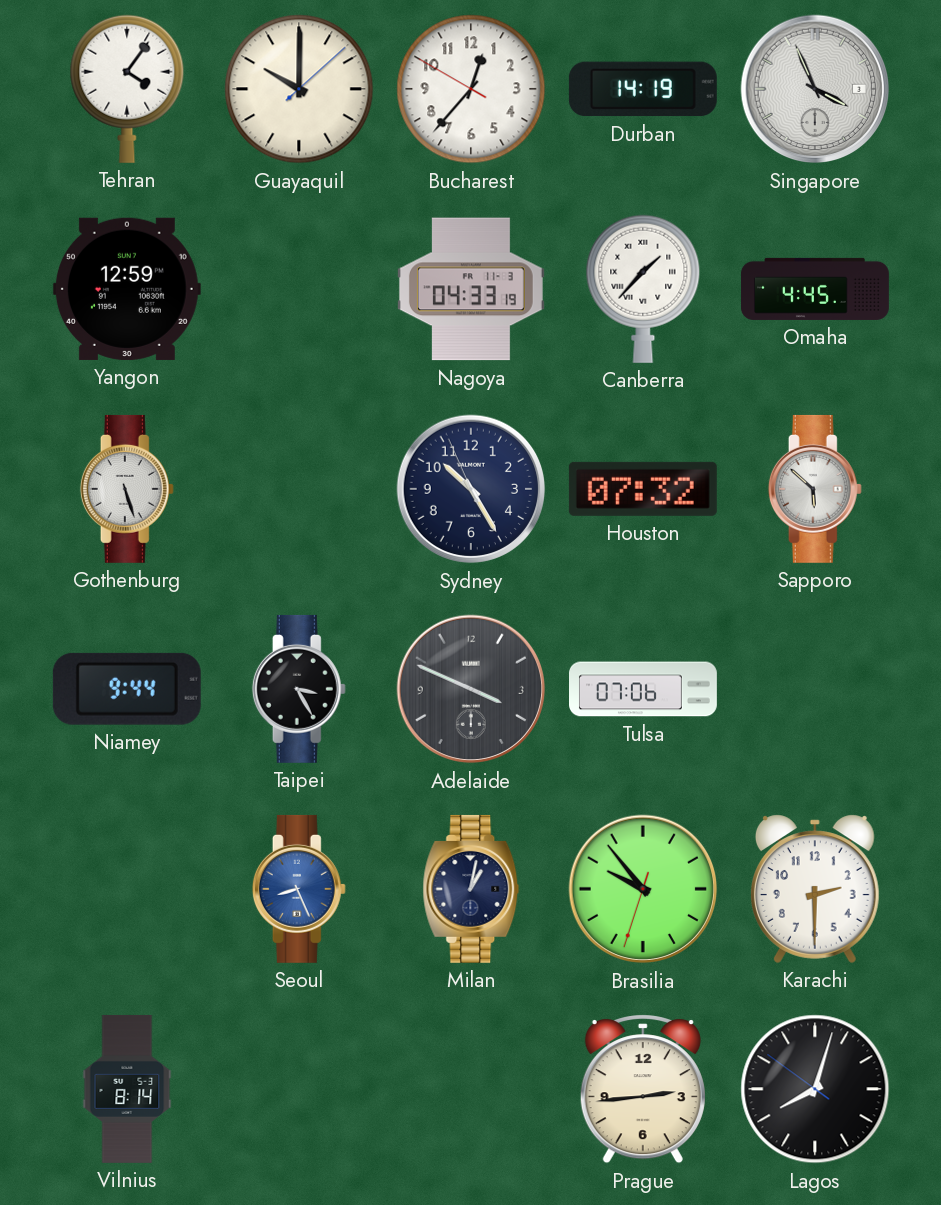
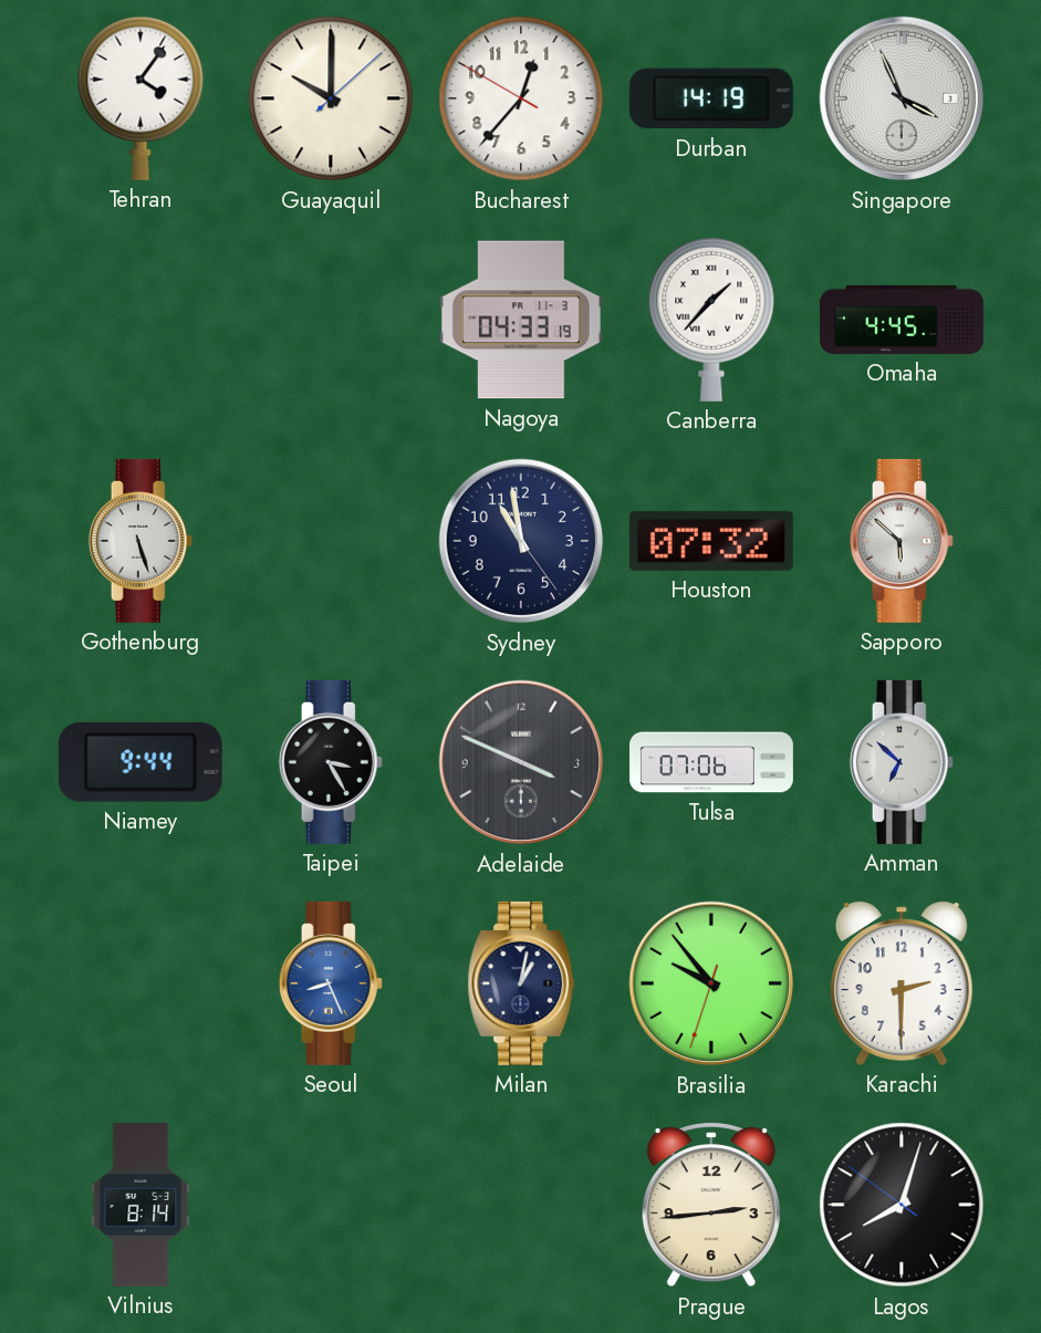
Yangon: 12:59 -> none (127, 289)
Sydney: 10:24 -> 10:58 (521, 541)
Amman: none -> 6:52 (902, 762)
